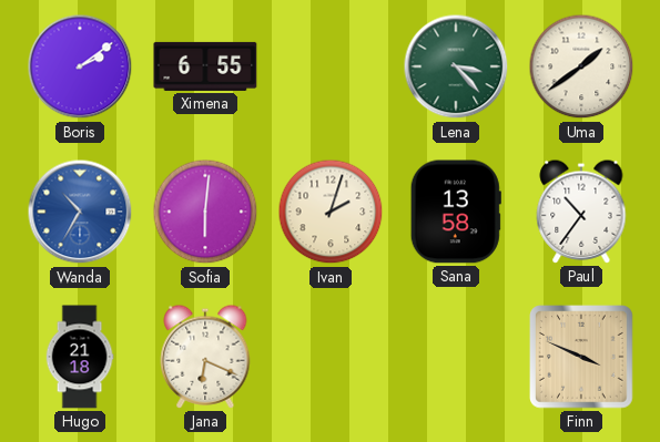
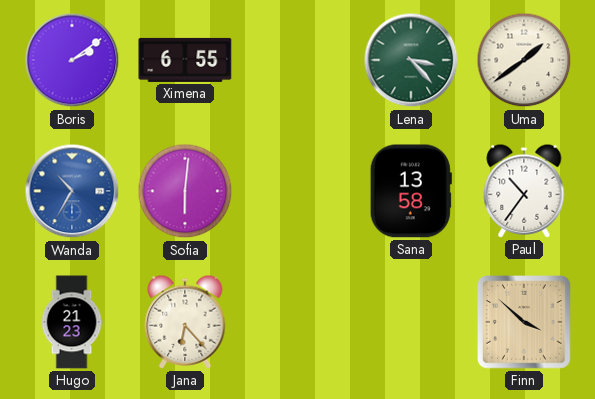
Ivan: 2:03 -> none (331, 212)
Hugo: 21:18 -> 21:23 (72, 322)
Jana: 6:19 -> 6:23 (185, 322)
Finn: 3:49 -> 3:52 (525, 323)
